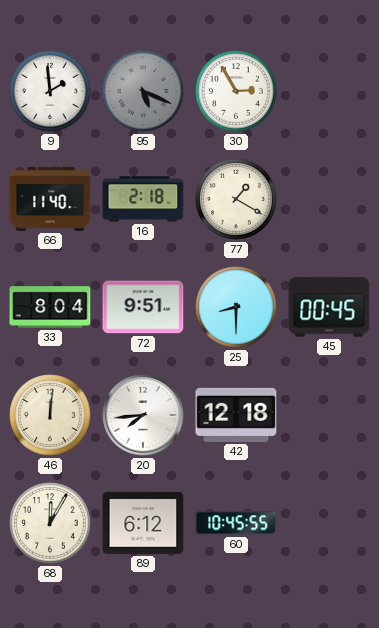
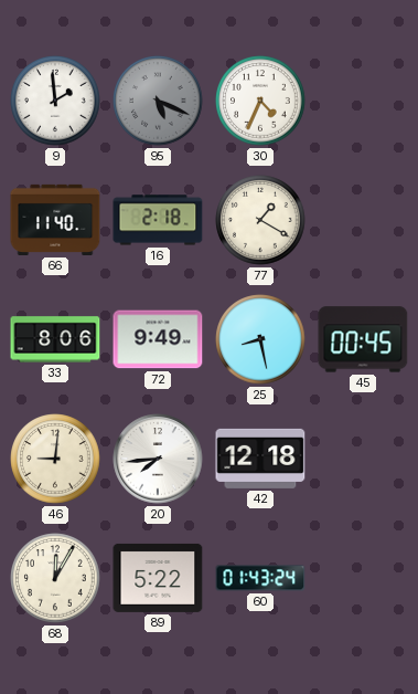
30: 2:55 -> 4:34 (260, 101)
33: 8:04 -> 8:06 (55, 339)
72: 9:51 -> 9:49 (158, 339)
25: 8:30 -> 8:28 (260, 339)
46: 12:01 -> 9:01 (55, 459)
89: 6:12 -> 5:22 (158, 578)
60: 10:45 -> 01:43 (260, 578)
